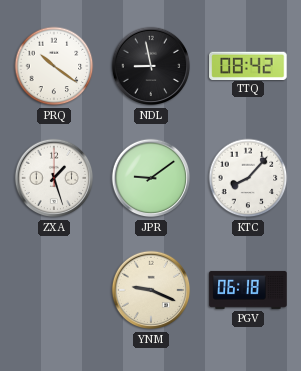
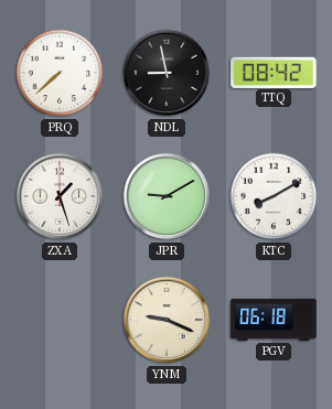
PRQ: 10:21 -> 7:38 (60, 73)
JPR: 9:09 -> 9:10 (167, 196)
KTC: 8:07 -> 8:10 (274, 196)
